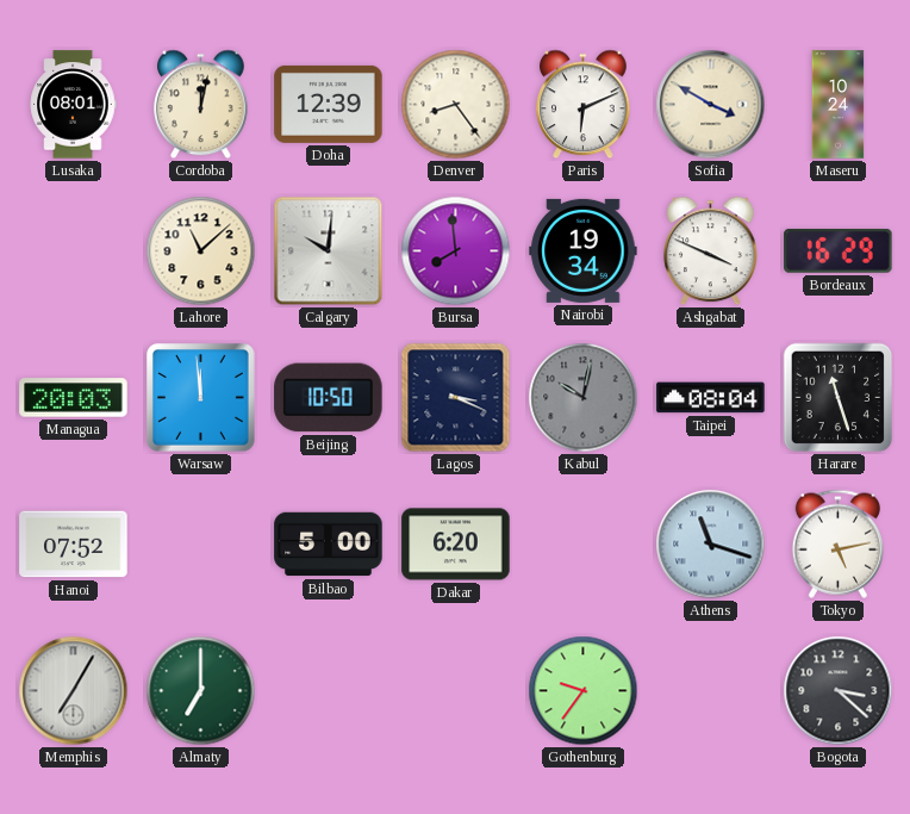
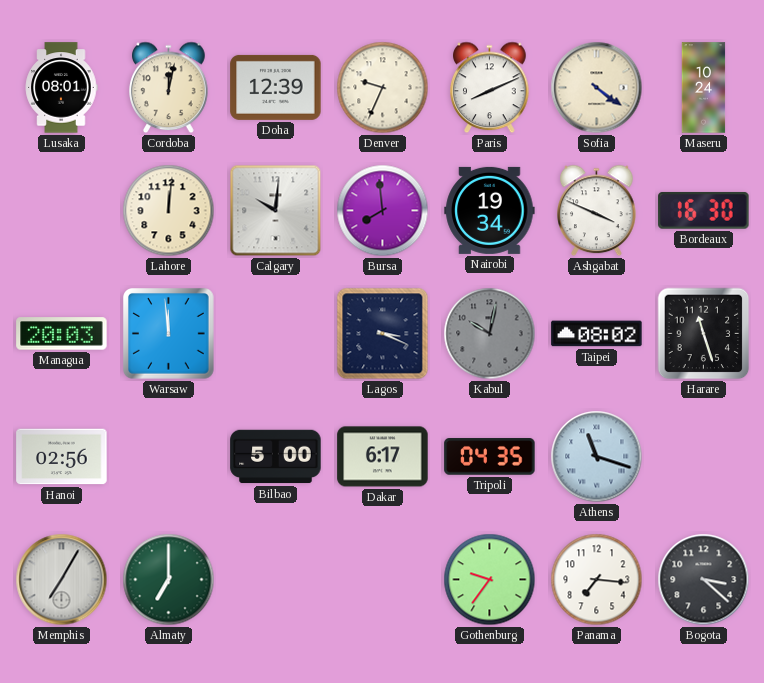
Denver: 8:24 -> 9:34 (383, 88)
Paris: 6:11 -> 8:11 (490, 88)
Sofia: 3:50 -> 4:21 (597, 88)
Lahore: 11:08 -> 12:01 (169, 211)
Bordeaux: 16:29 -> 16:30 (704, 210)
Beijing: 10:50 -> none (329, 398)
Taipei: 08:04 -> 08:02 (597, 334)
Hanoi: 07:52 -> 02:56 (62, 457)
Dakar: 6:20 -> 6:17 (383, 457)
Tripoli: none -> 04:35 (490, 457)
Tokyo: 5:13 -> none (837, 543)
Panama: none -> 7:16 (597, 580)
